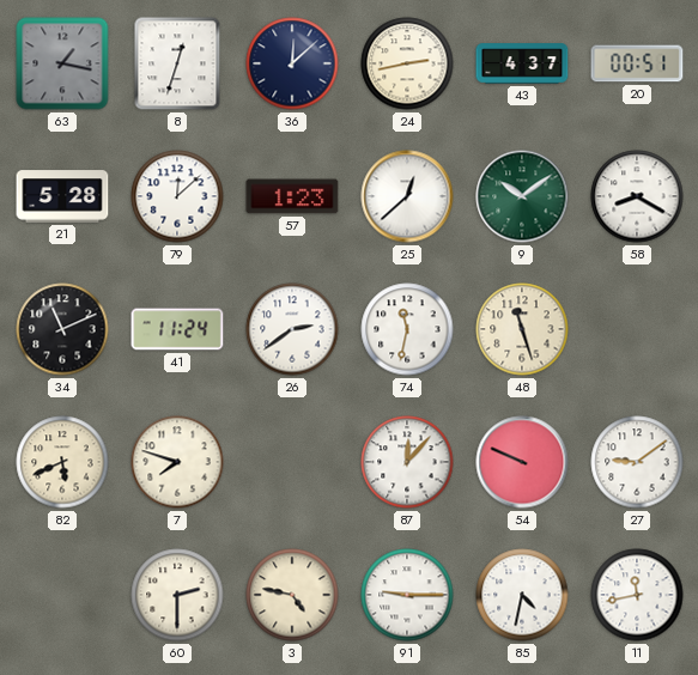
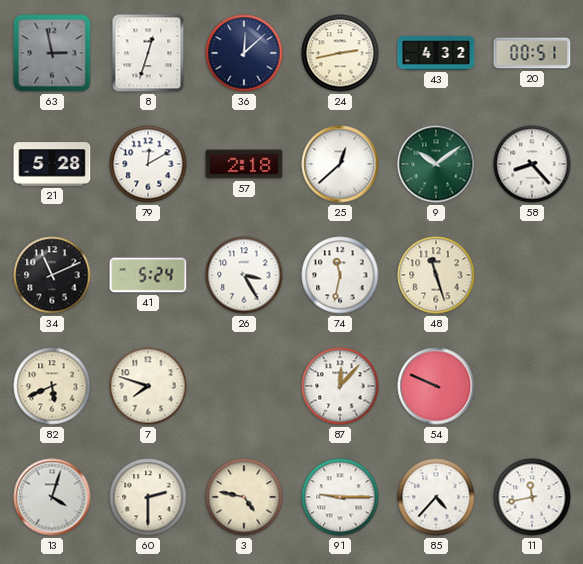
63: 1:17 -> 2:58 (52, 53)
43: 4:37 -> 4:32 (436, 53)
79: 12:08 -> 12:10 (148, 164)
57: 1:23 -> 2:18 (244, 164)
58: 8:20 -> 8:23 (532, 164)
41: 11:24 -> 5:24 (148, 275)
26: 2:39 -> 3:25 (244, 275)
27: 9:09 -> none (637, 462)
13: none -> 4:03 (52, 497)
85: 4:32 -> 4:37 (436, 497)
